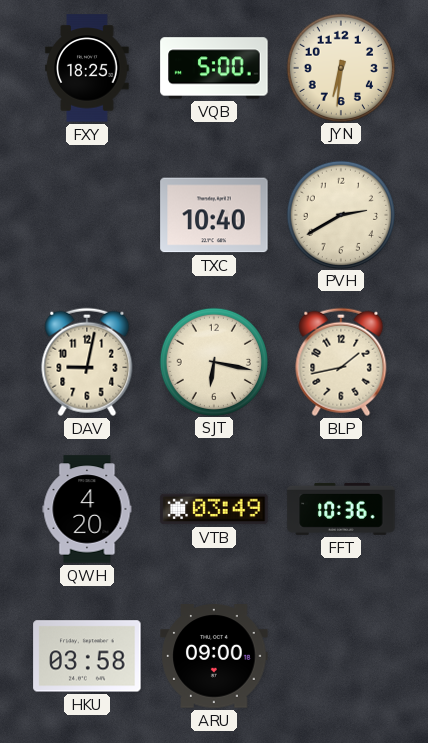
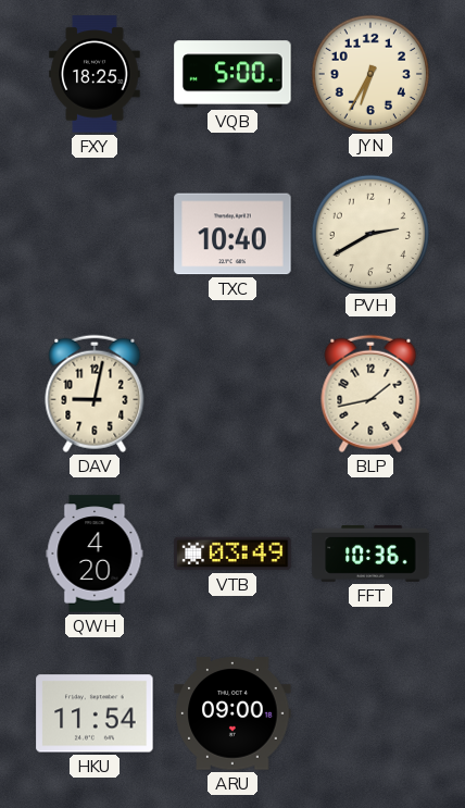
JYN: 6:31 -> 6:35 (369, 73)
SJT: 6:17 -> none (213, 361)
HKU: 03:58 -> 11:54 (95, 713)
